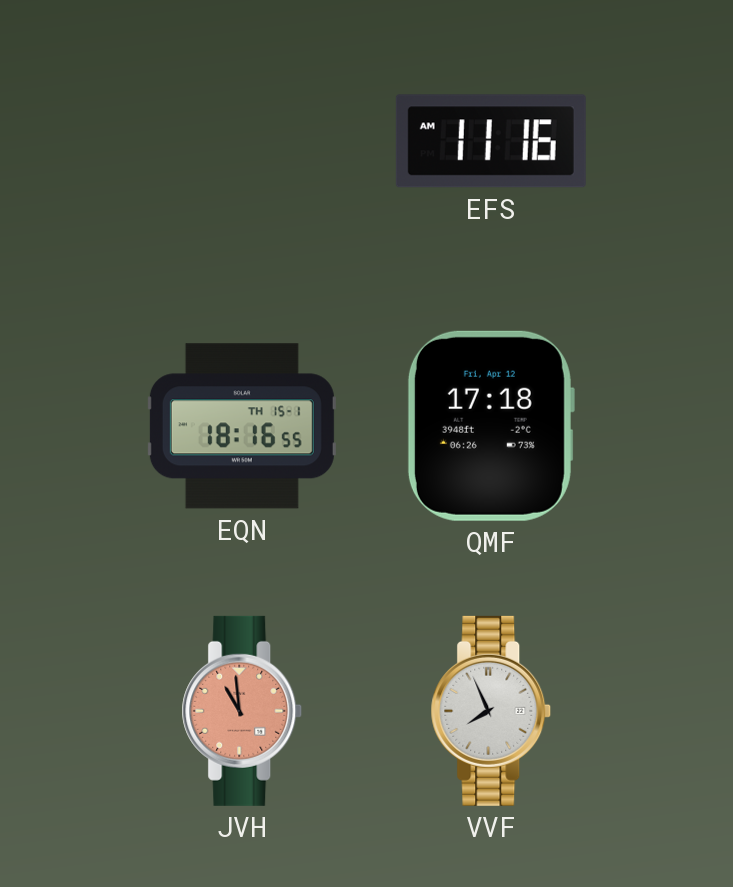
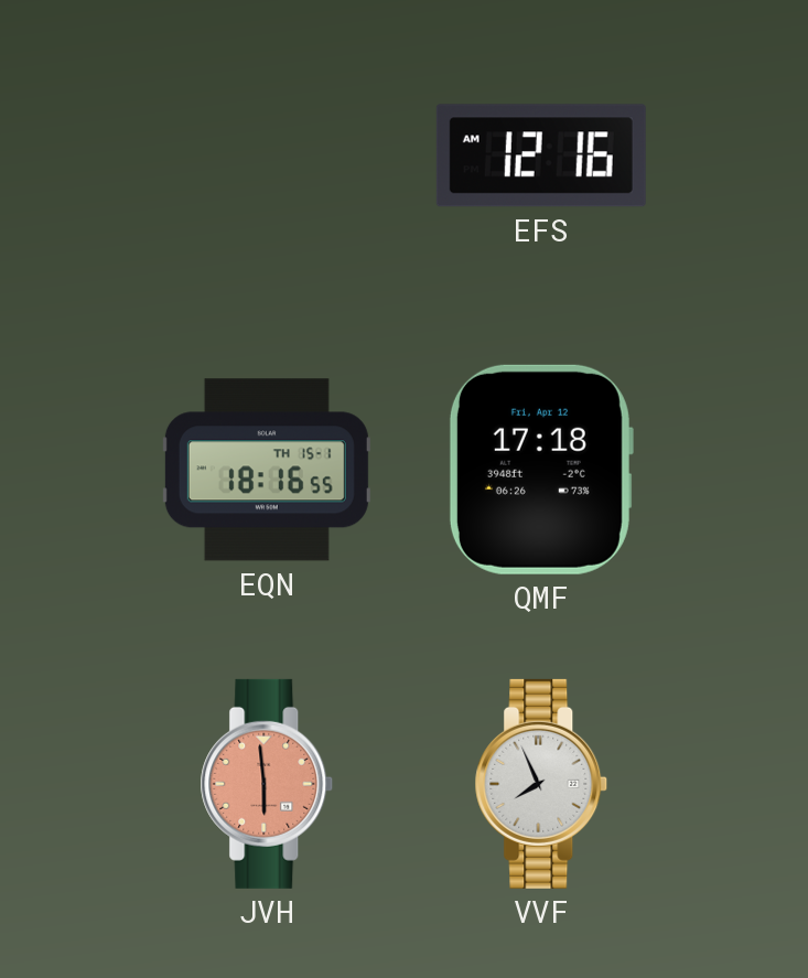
EFS: 11:16 -> 12:16 (541, 155)
JVH: 10:59 -> 5:59 (267, 784)
